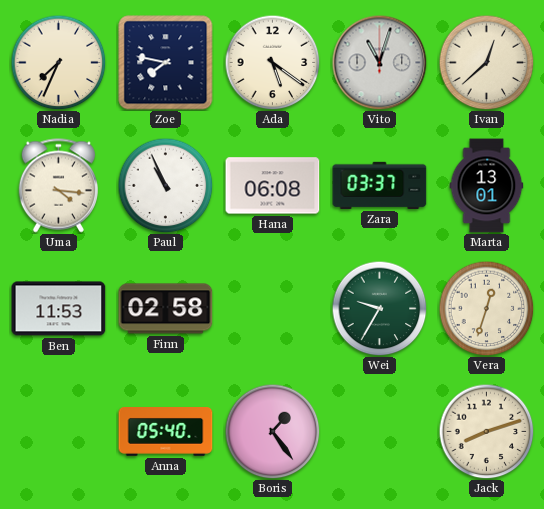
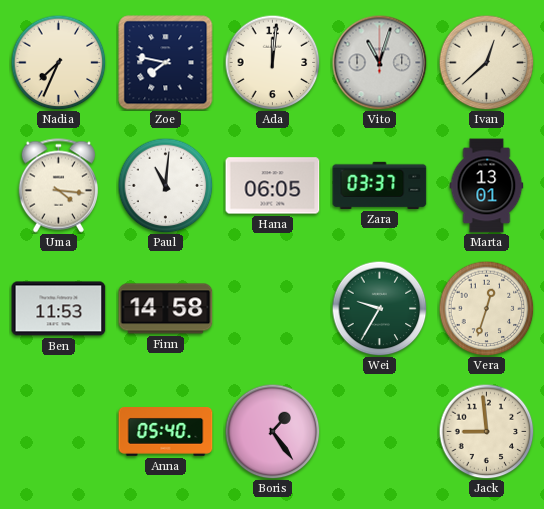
Ada: 5:21 -> 12:01 (272, 62)
Paul: 10:56 -> 11:01 (165, 185)
Hana: 06:08 -> 06:05 (273, 186)
Finn: 02:58 -> 14:58 (166, 309)
Jack: 8:12 -> 8:59 (486, 431)
